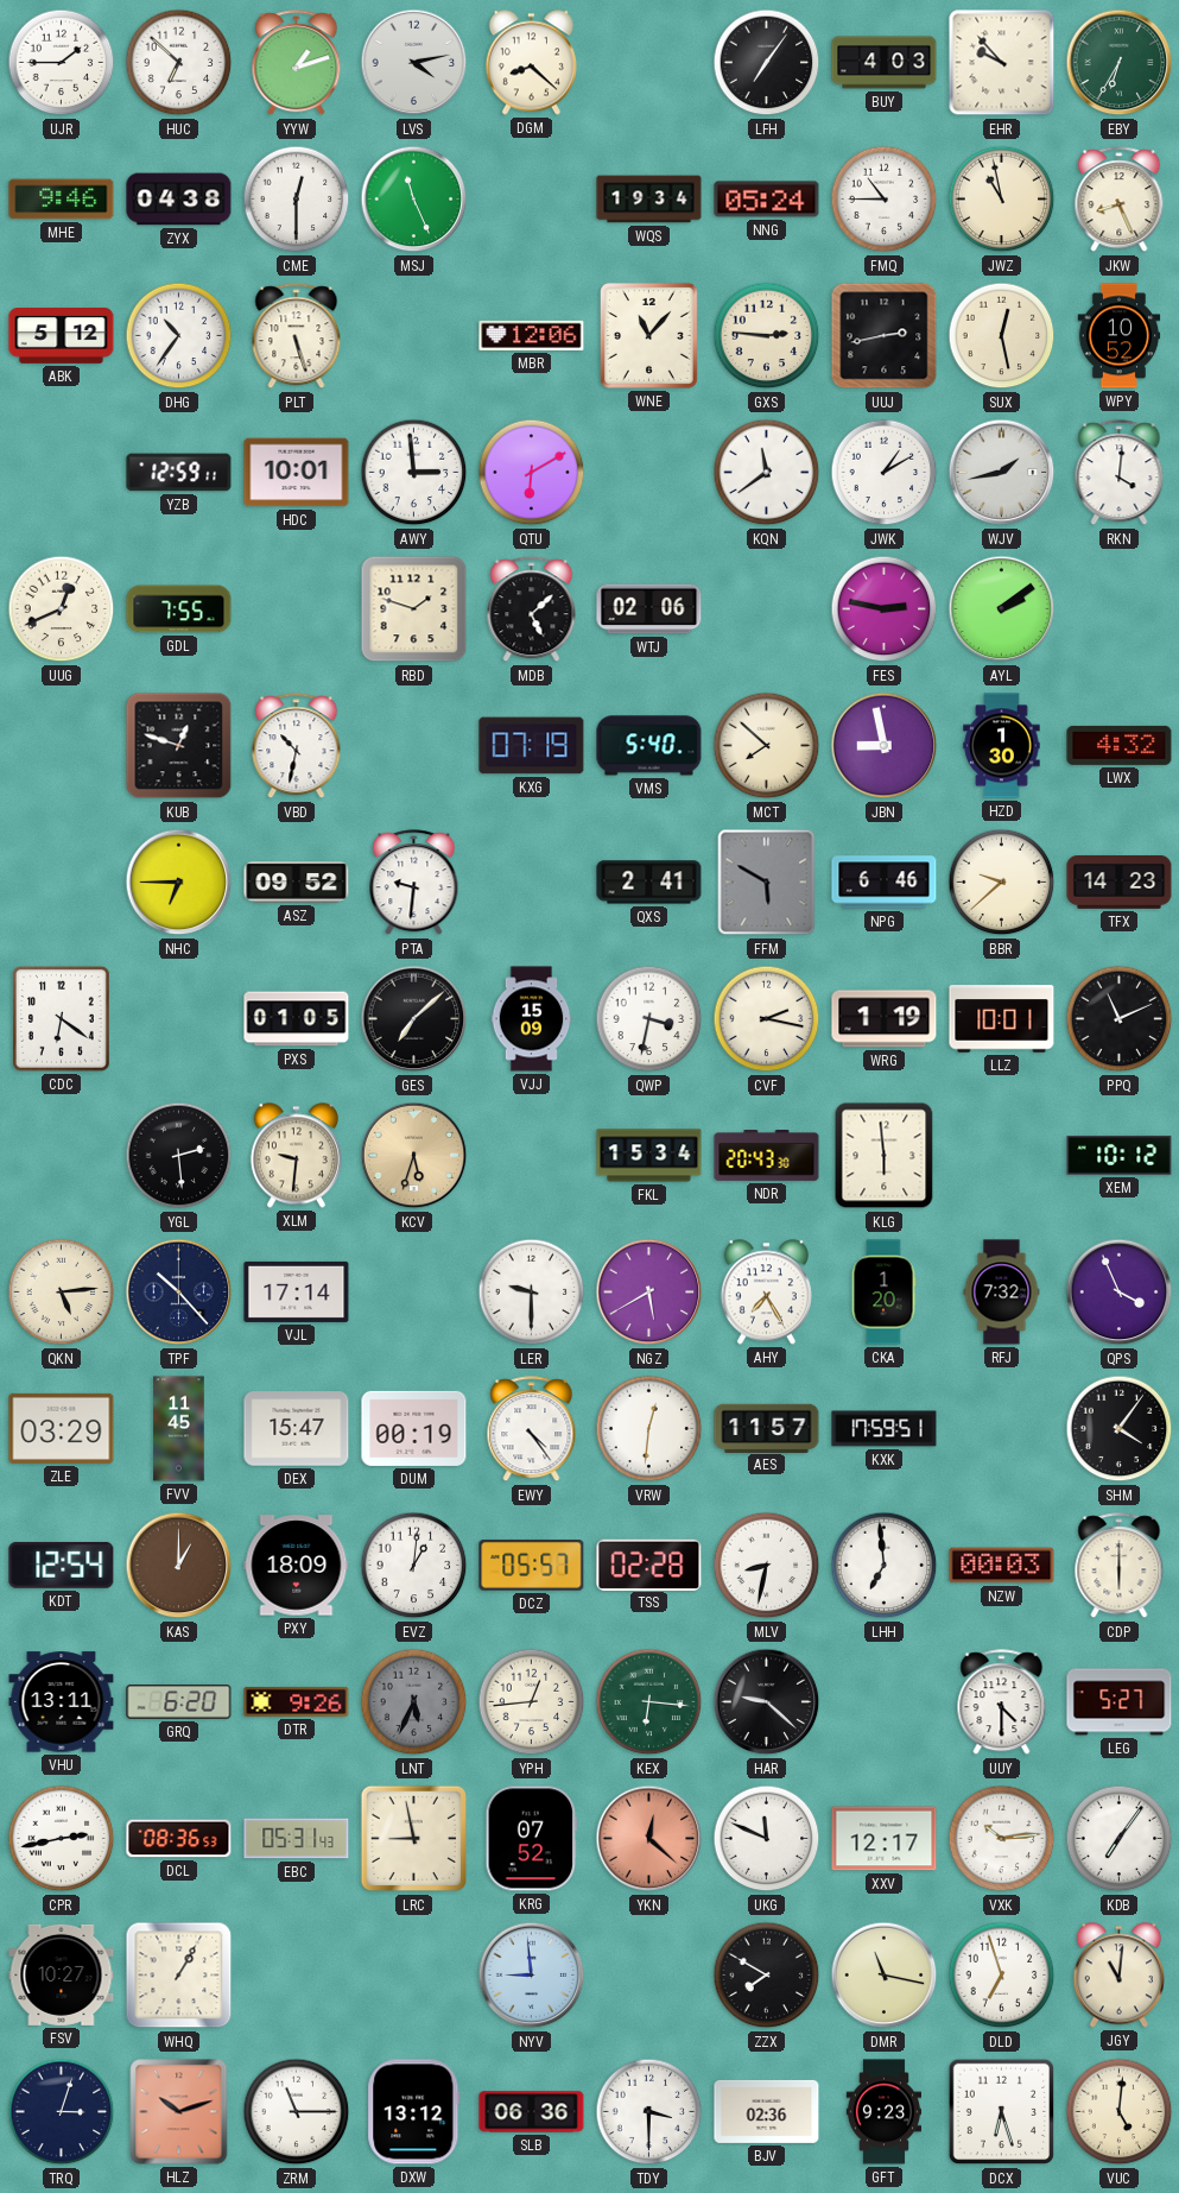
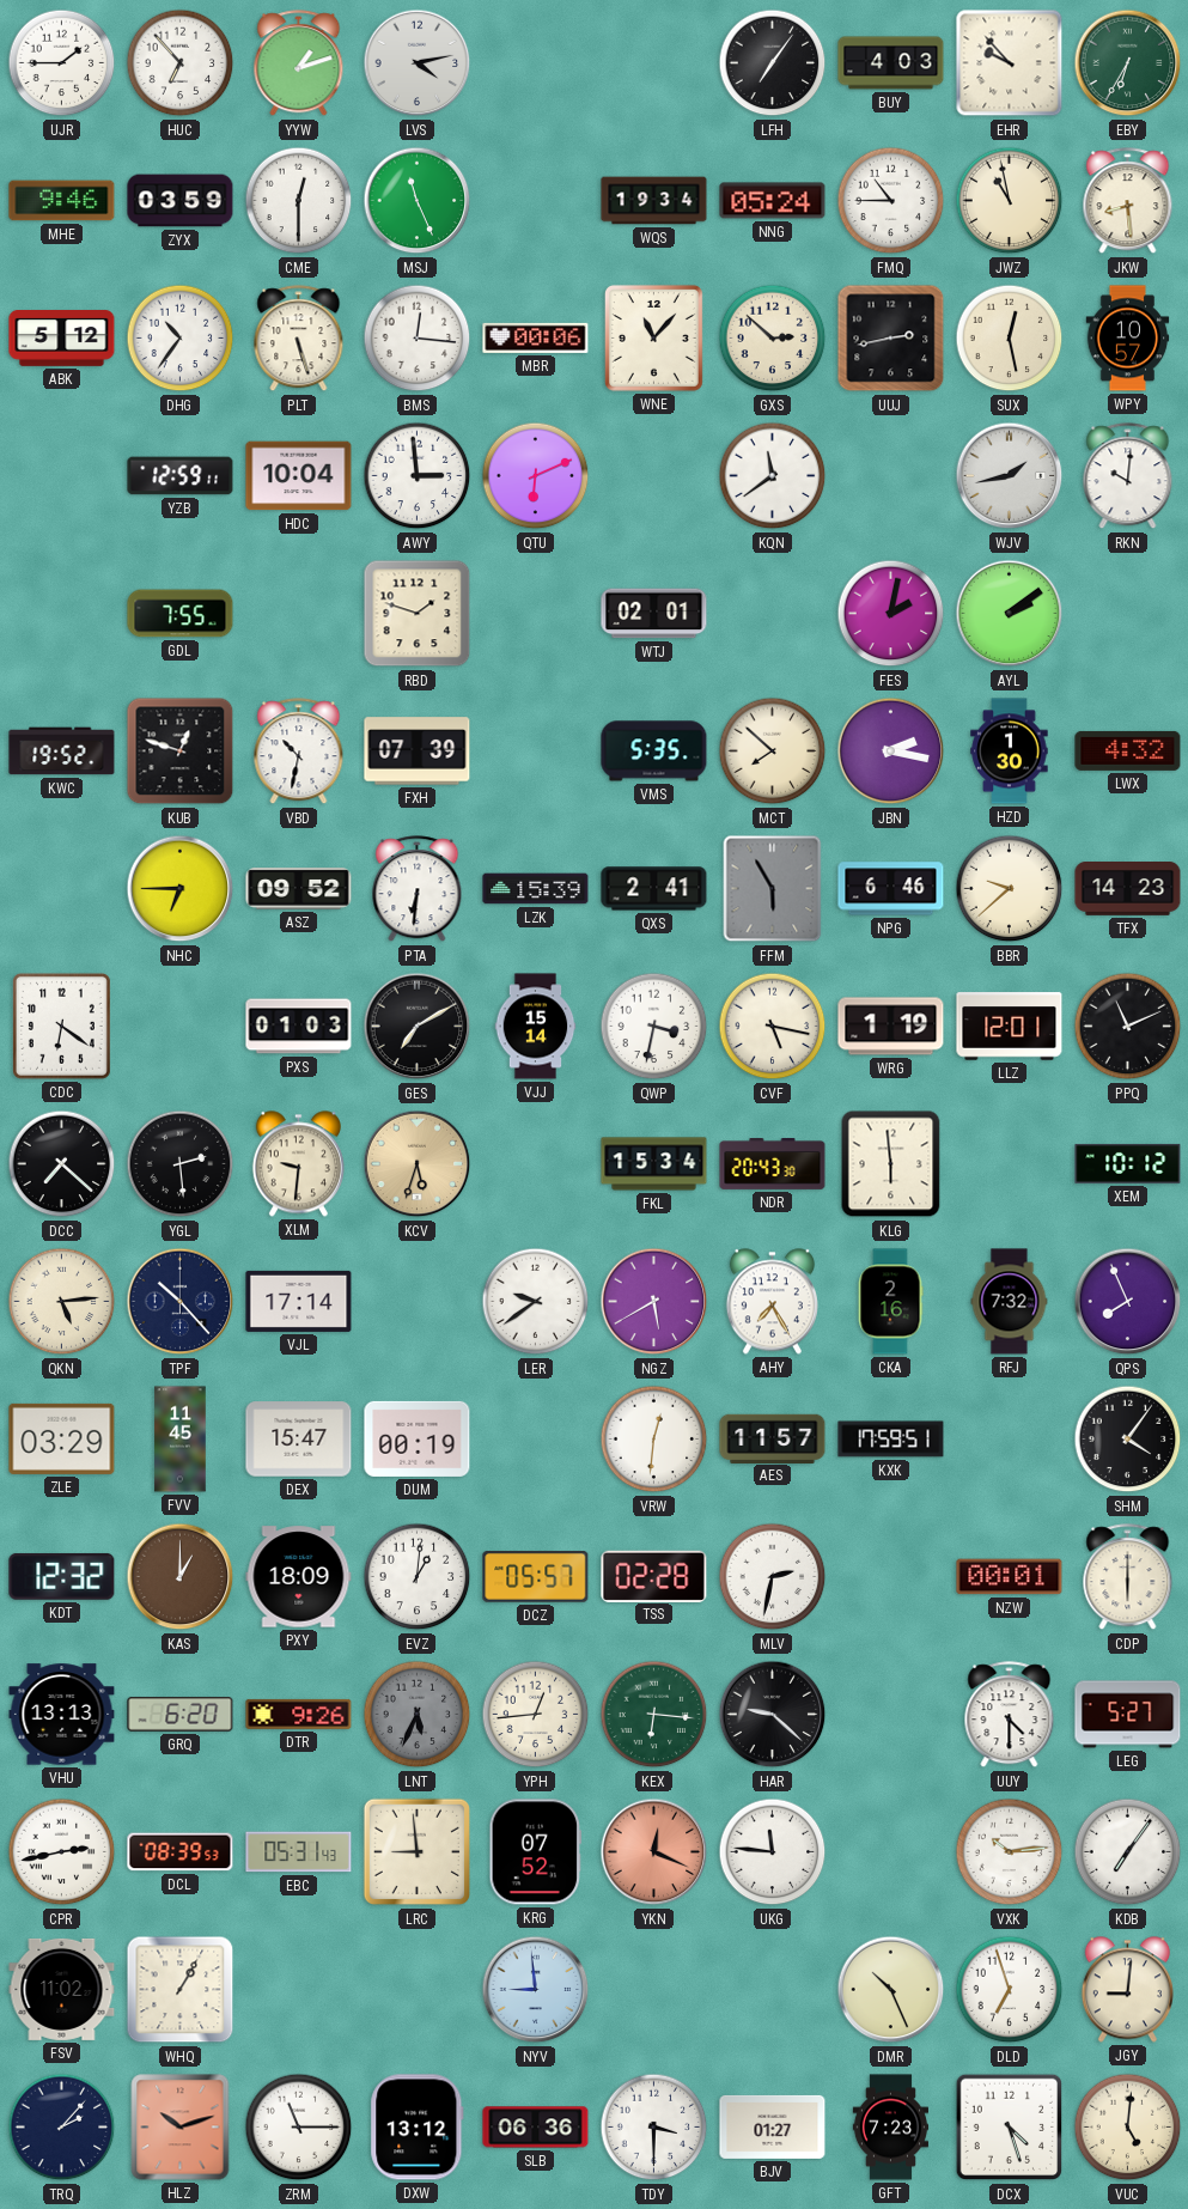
HUC: 6:52 -> 6:53 (181, 63)
DGM: 8:22 -> none (531, 63)
ZYX: 04:38 -> 03:59 (181, 201)
JKW: 8:26 -> 8:29 (1128, 201)
BMS: none -> 12:16 (418, 339)
MBR: 12:06 -> 00:06 (536, 337)
GXS: 2:46 -> 2:52 (773, 339)
WPY: 10:52 -> 10:57 (1128, 339)
HDC: 10:01 -> 10:04 (299, 476)
QTU: 6:10 -> 6:11 (536, 476)
JWK: 1:10 -> none (885, 473)
RKN: 4:01 -> 10:01 (1128, 476)
UUG: 12:41 -> none (62, 609)
MDB: 5:08 -> none (532, 609)
WTJ: 02:06 -> 02:01 (654, 614)
FES: 2:47 -> 2:02 (891, 614)
KWC: none -> 19:52 (62, 751)
FXH: none -> 07:39 (418, 751)
KXG: 07:19 -> none (532, 746)
VMS: 5:40 -> 5:35 (654, 751)
JBN: 8:58 -> 2:17 (891, 751)
PTA: 9:31 -> 6:31 (418, 889)
LZK: none -> 15:39 (536, 889)
FFM: 5:50 -> 5:55 (773, 889)
PXS: 01:05 -> 01:03 (299, 1027)
GES: 7:08 -> 7:10 (418, 1027)
VJJ: 15:09 -> 15:14 (536, 1027)
CVF: 2:17 -> 5:17 (773, 1027)
LLZ: 10:01 -> 12:01 (1010, 1027)
DCC: none -> 7:22 (62, 1164)
LER: 9:30 -> 9:39 (536, 1302)
CKA: 1:20 -> 2:16 (890, 1302)
QPS: 3:56 -> 7:56 (1128, 1302)
EWY: 4:24 -> none (532, 1429)
KDT: 12:54 -> 12:32 (62, 1577)
MLV: 8:32 -> 2:32 (773, 1577)
LHH: 6:59 -> none (885, 1566)
NZW: 00:03 -> 00:01 (1010, 1577)
VHU: 13:11 -> 13:13 (62, 1715)
DCL: 08:36 -> 08:39 (181, 1852)
LRC: 8:58 -> 8:59 (418, 1852)
YKN: 12:22 -> 12:19 (654, 1852)
UKG: 11:49 -> 11:46 (773, 1852)
XXV: 12:17 -> none (885, 1839)
FSV: 10:27 -> 11:02 (62, 1989)
ZZX: 7:50 -> none (767, 1976)
DMR: 11:17 -> 10:26 (891, 1990)
JGY: 11:01 -> 9:01 (1127, 1990)
TRQ: 3:03 -> 2:07 (62, 2128)
BJV: 02:36 -> 01:27 (773, 2126)
GFT: 9:23 -> 7:23 (890, 2128)
DCX: 6:27 -> 4:27 (1010, 2128)
